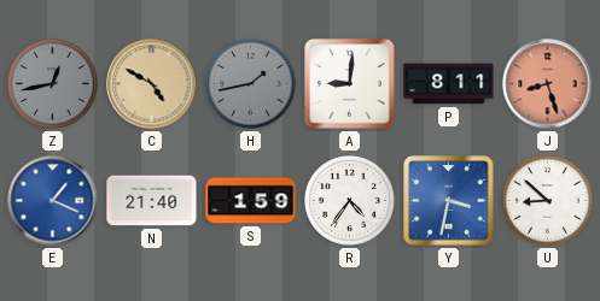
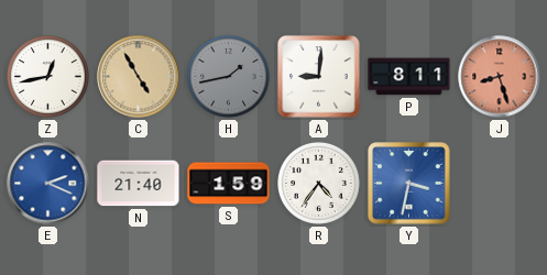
Z dial: grey -> white (48, 77)
C: 4:50 -> 4:55 (139, 77)
E: 1:19 -> 2:19 (48, 184)
U: 8:52 -> none (548, 201)
